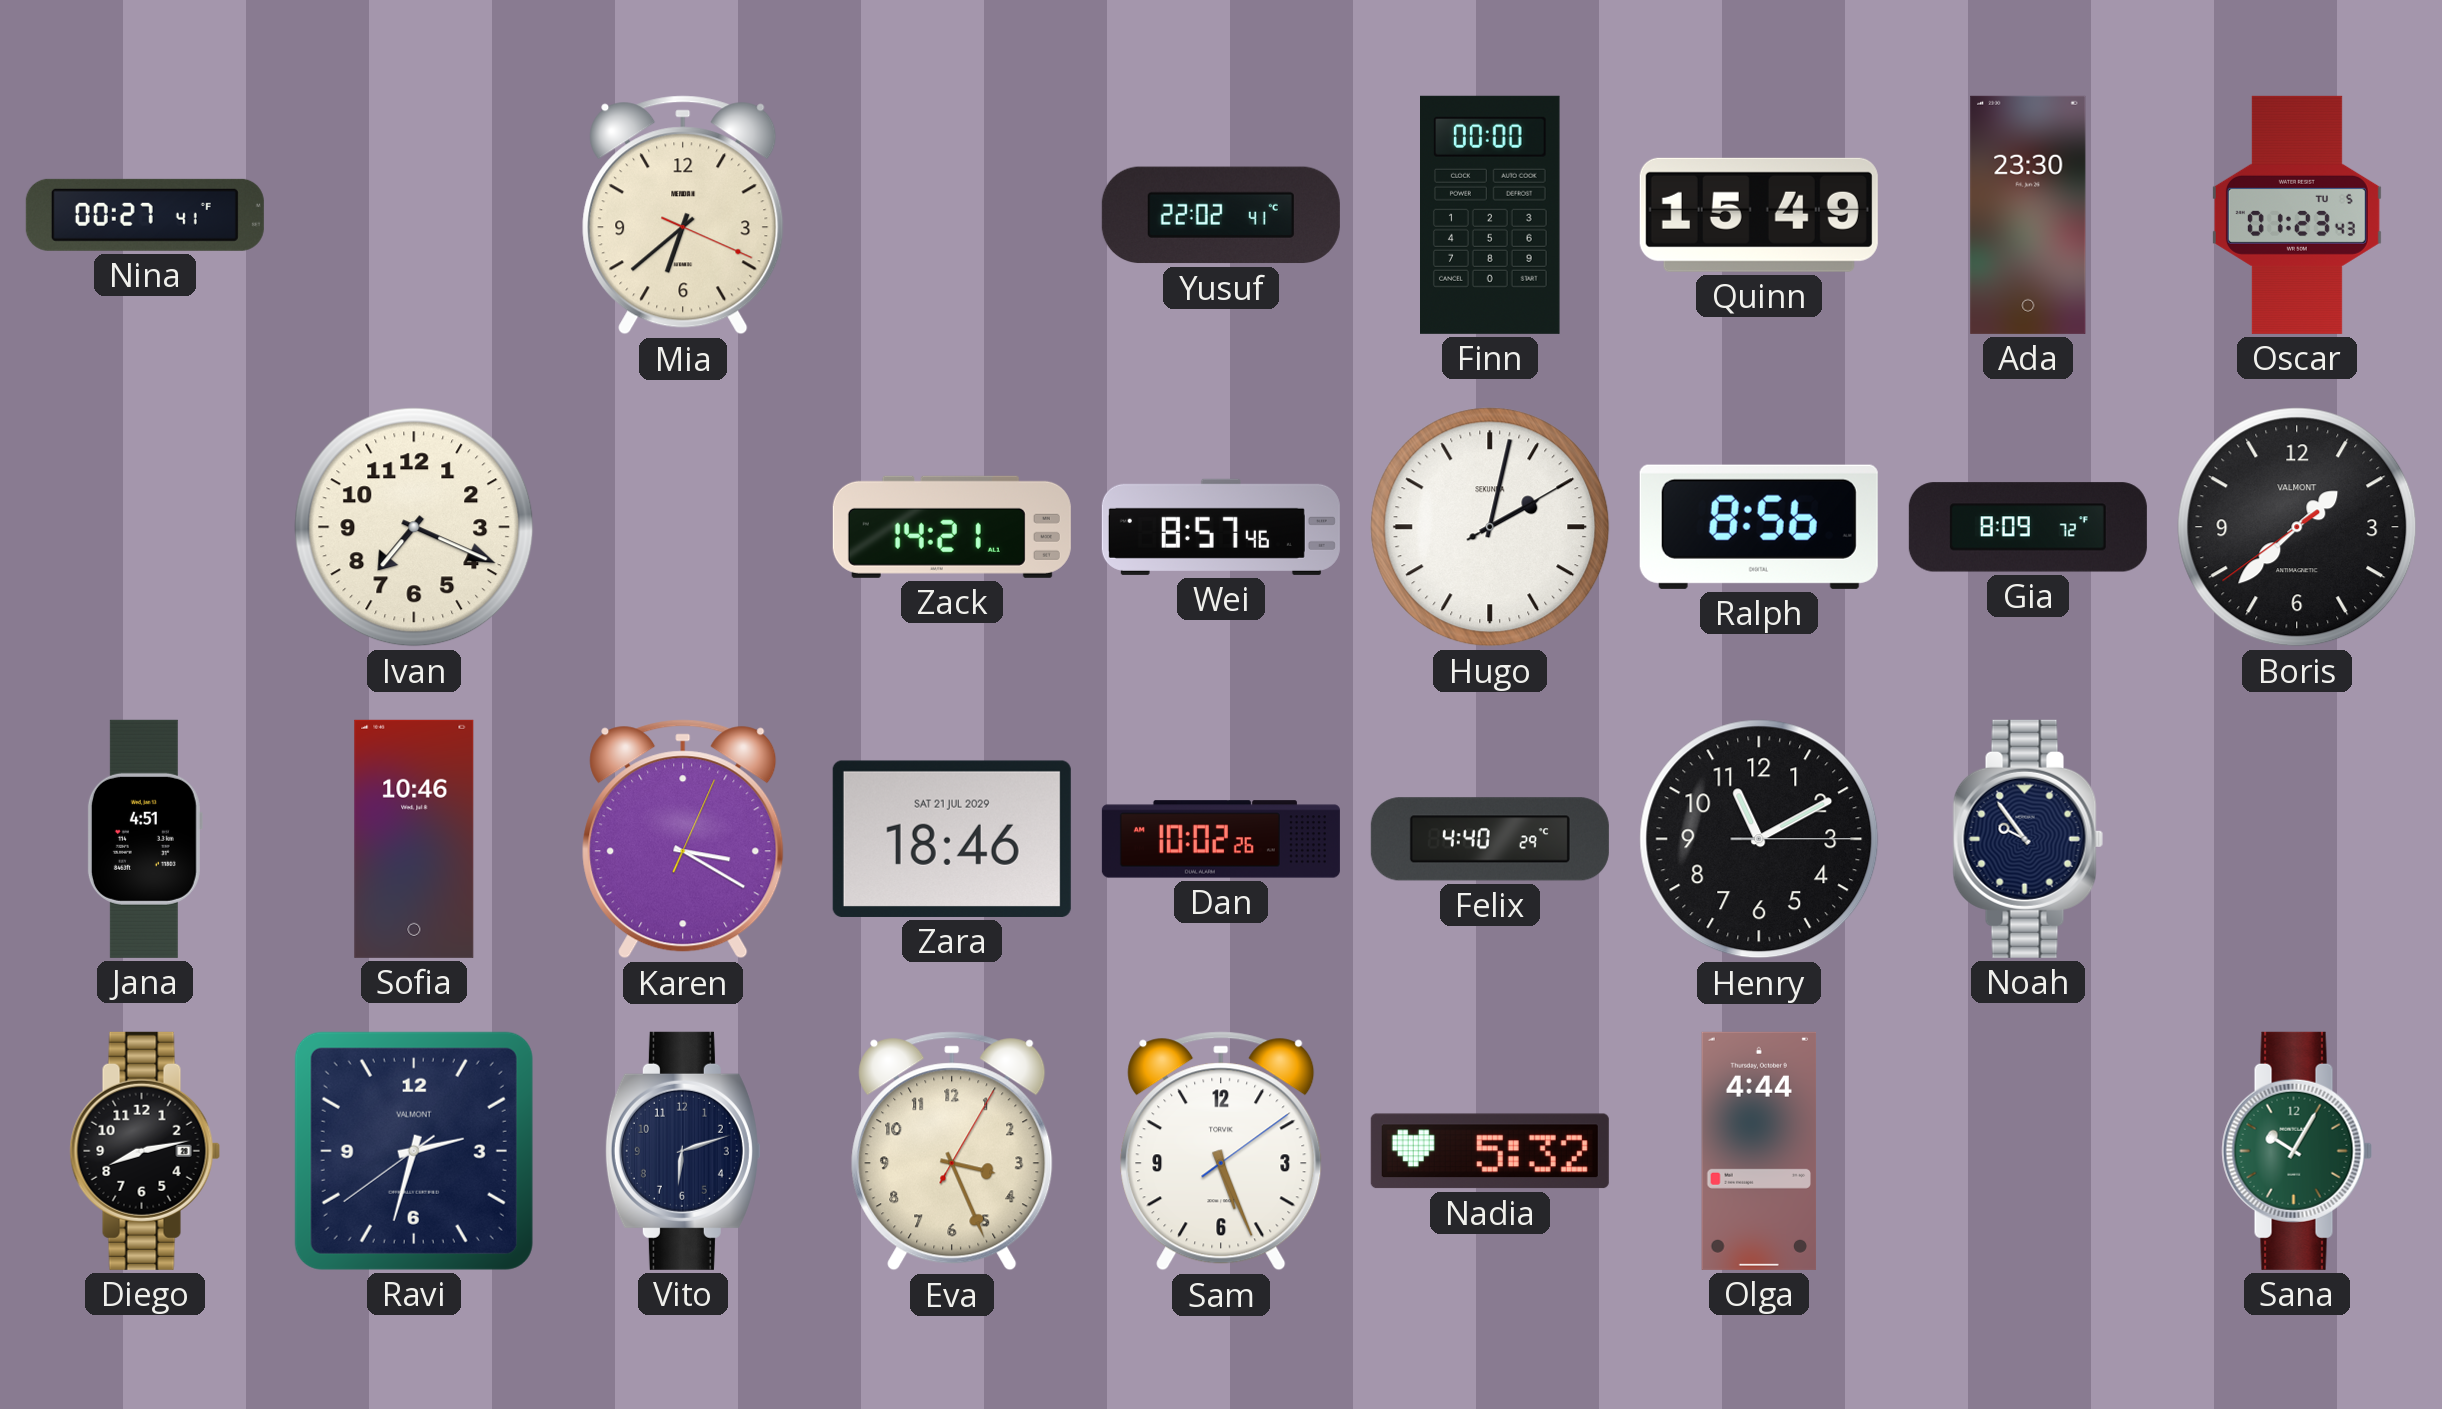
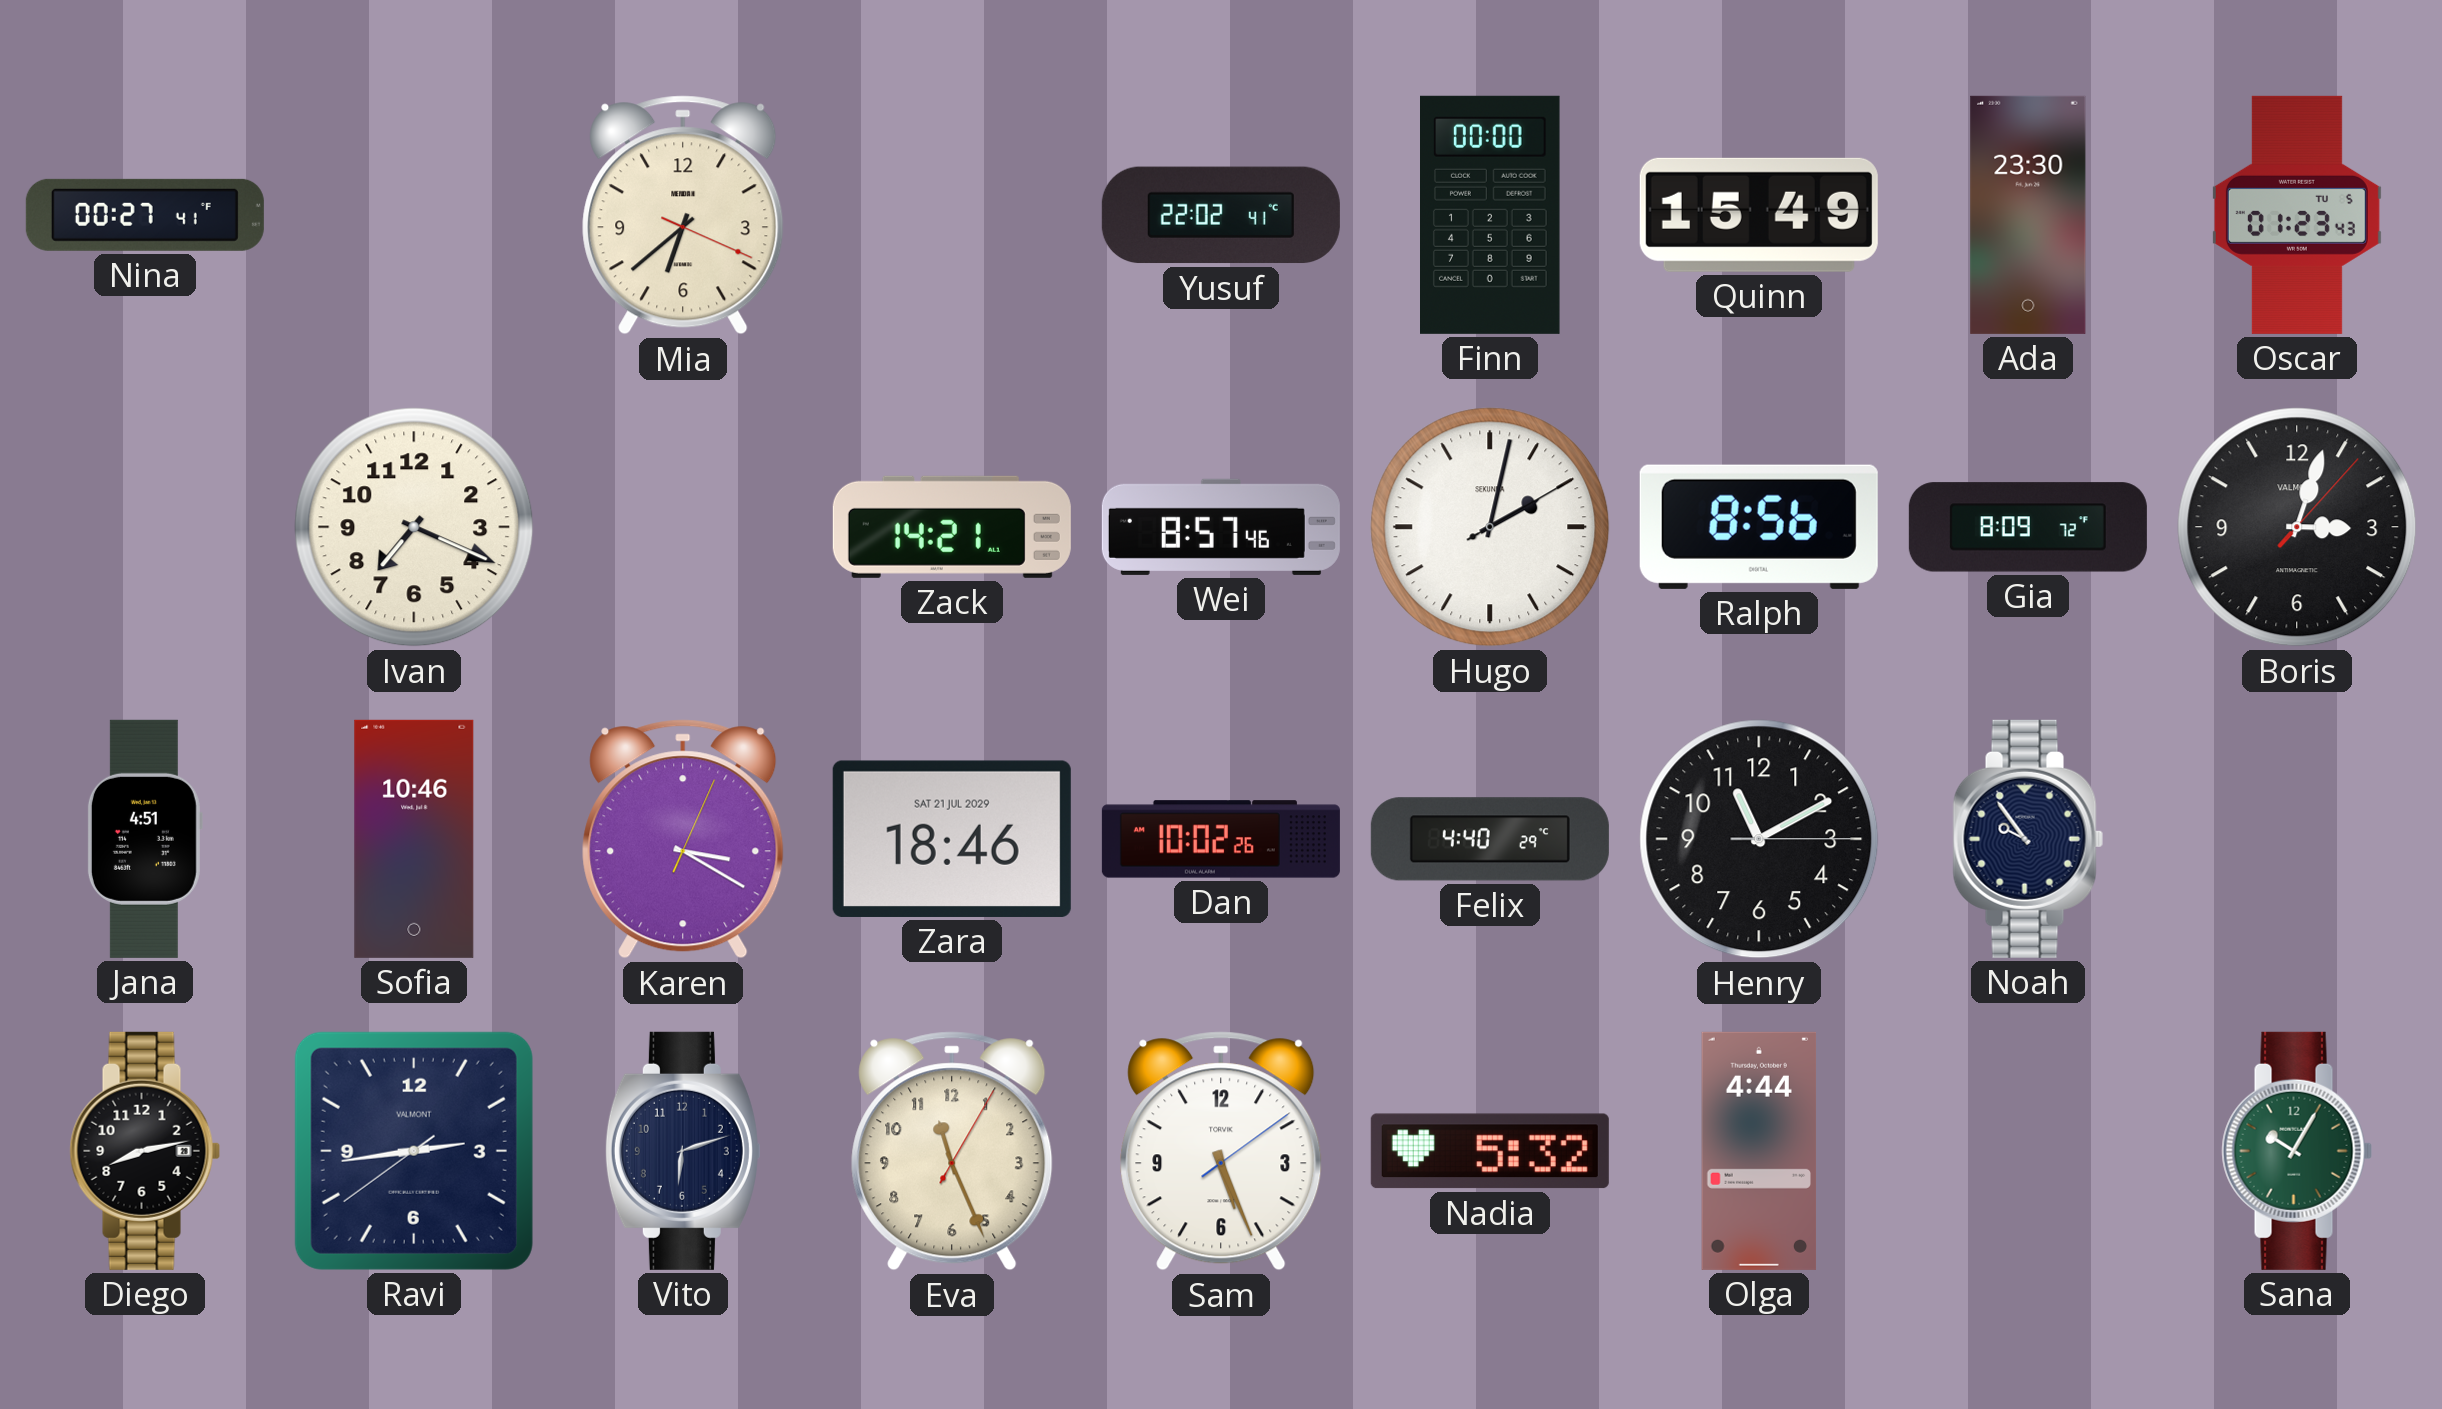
Boris: 1:37 -> 3:03 (2297, 527)
Ravi: 2:32 -> 2:43 (414, 1151)
Eva: 3:26 -> 11:26 (952, 1151)
